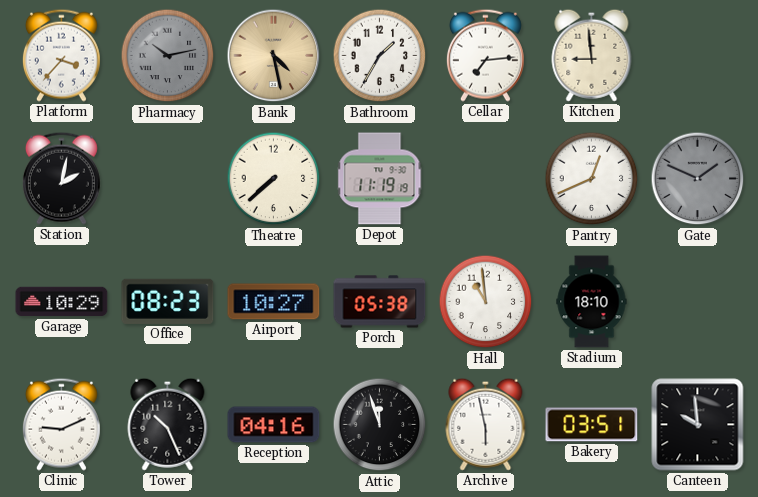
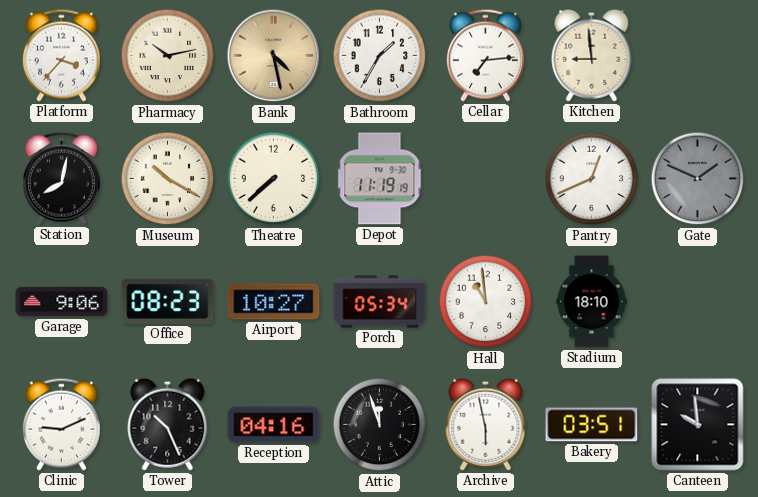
Pharmacy dial: grey -> cream (168, 56)
Station: 2:02 -> 8:02 (61, 178)
Museum: none -> 10:20 (168, 179)
Garage: 10:29 -> 9:06 (62, 302)
Porch: 05:38 -> 05:34 (380, 302)
